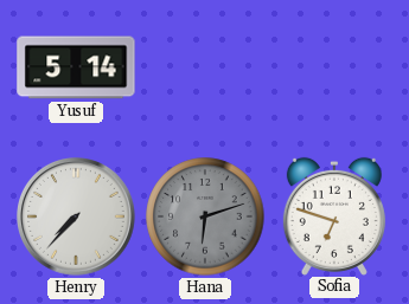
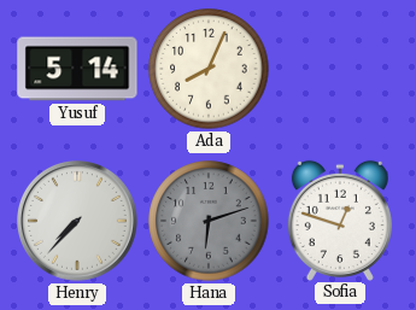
Ada: none -> 8:04 (209, 69)
Sofia: 6:48 -> 12:48 (340, 220)
